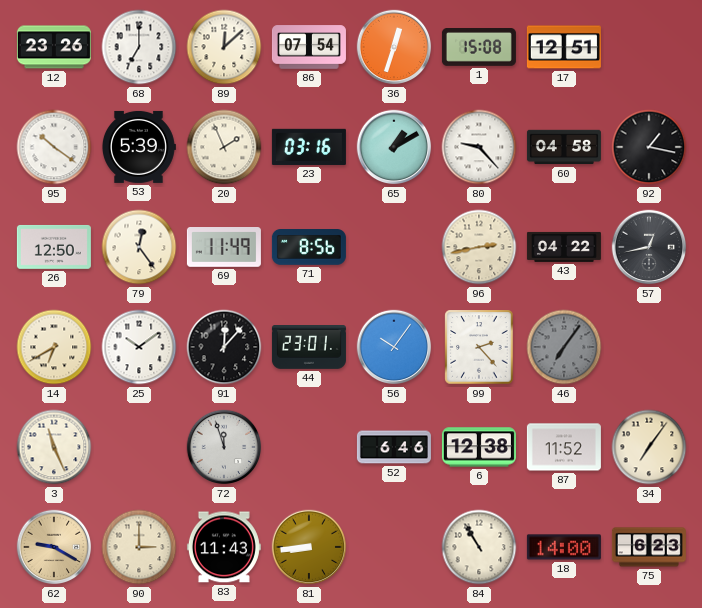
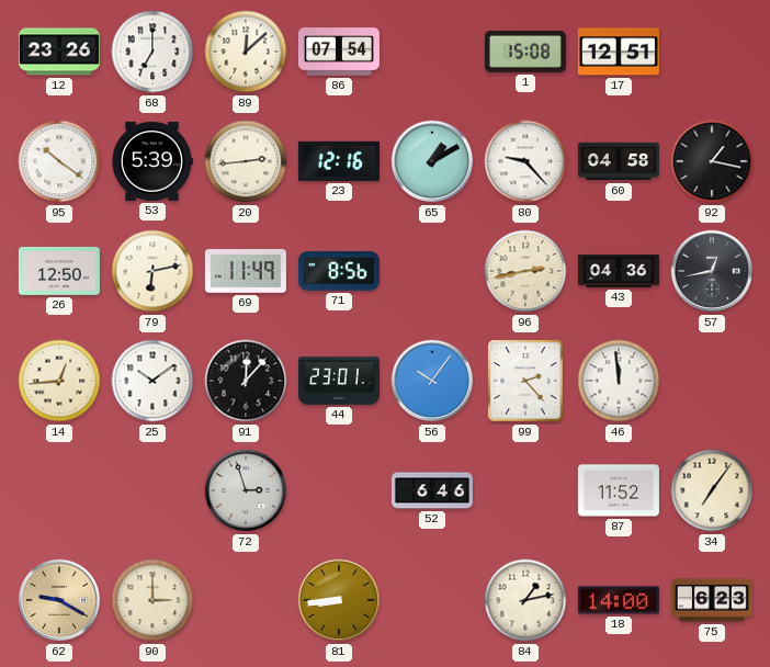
36: 12:33 -> none (394, 47)
20: 1:56 -> 2:44 (246, 161)
23: 03:16 -> 12:16 (339, 161)
79: 12:24 -> 6:13 (152, 271)
43: 04:22 -> 04:36 (619, 271)
14: 6:40 -> 12:44 (59, 381)
46: 7:06 -> 11:59 (619, 381)
46 dial: grey -> white (619, 381)
3: 11:26 -> none (54, 447)
72: 11:57 -> 2:57 (246, 490)
6: 12:38 -> none (479, 447)
83: 11:43 -> none (224, 547)
84: 10:55 -> 1:13 (525, 600)
